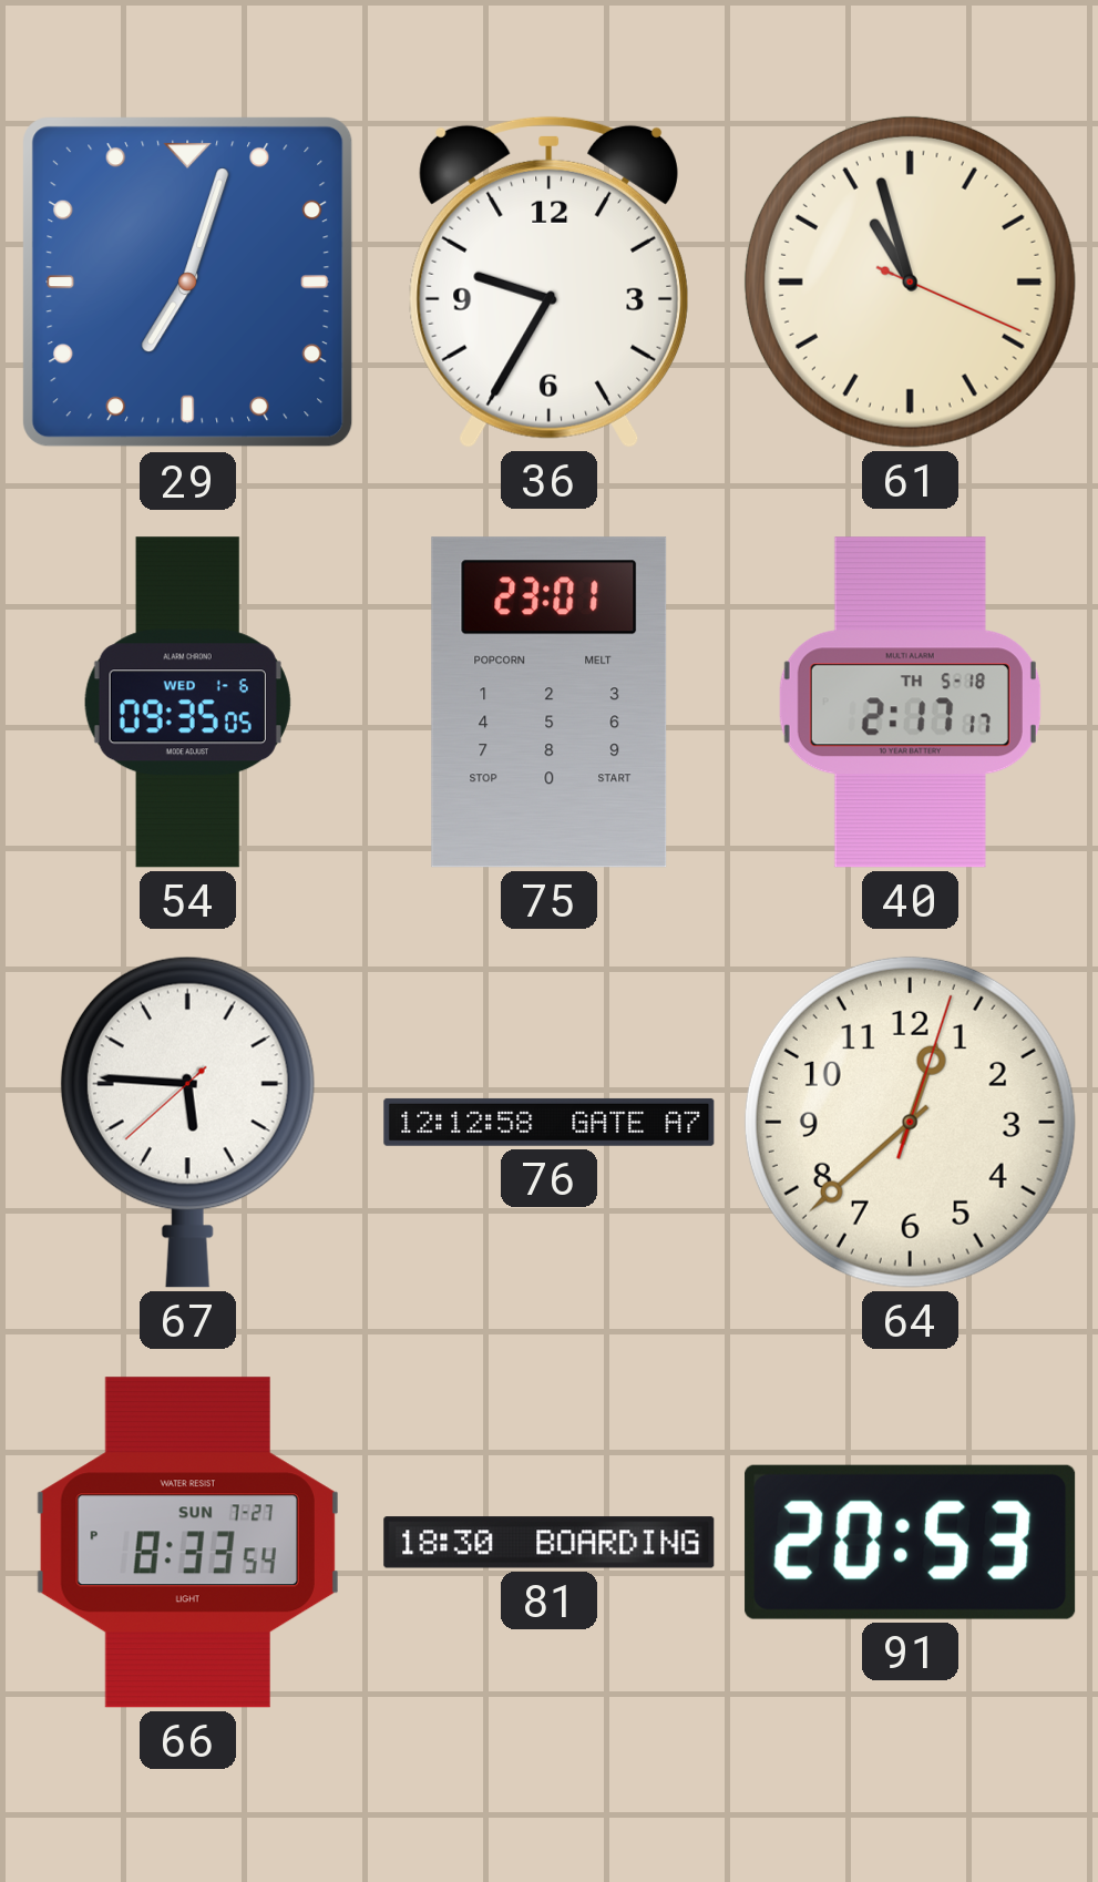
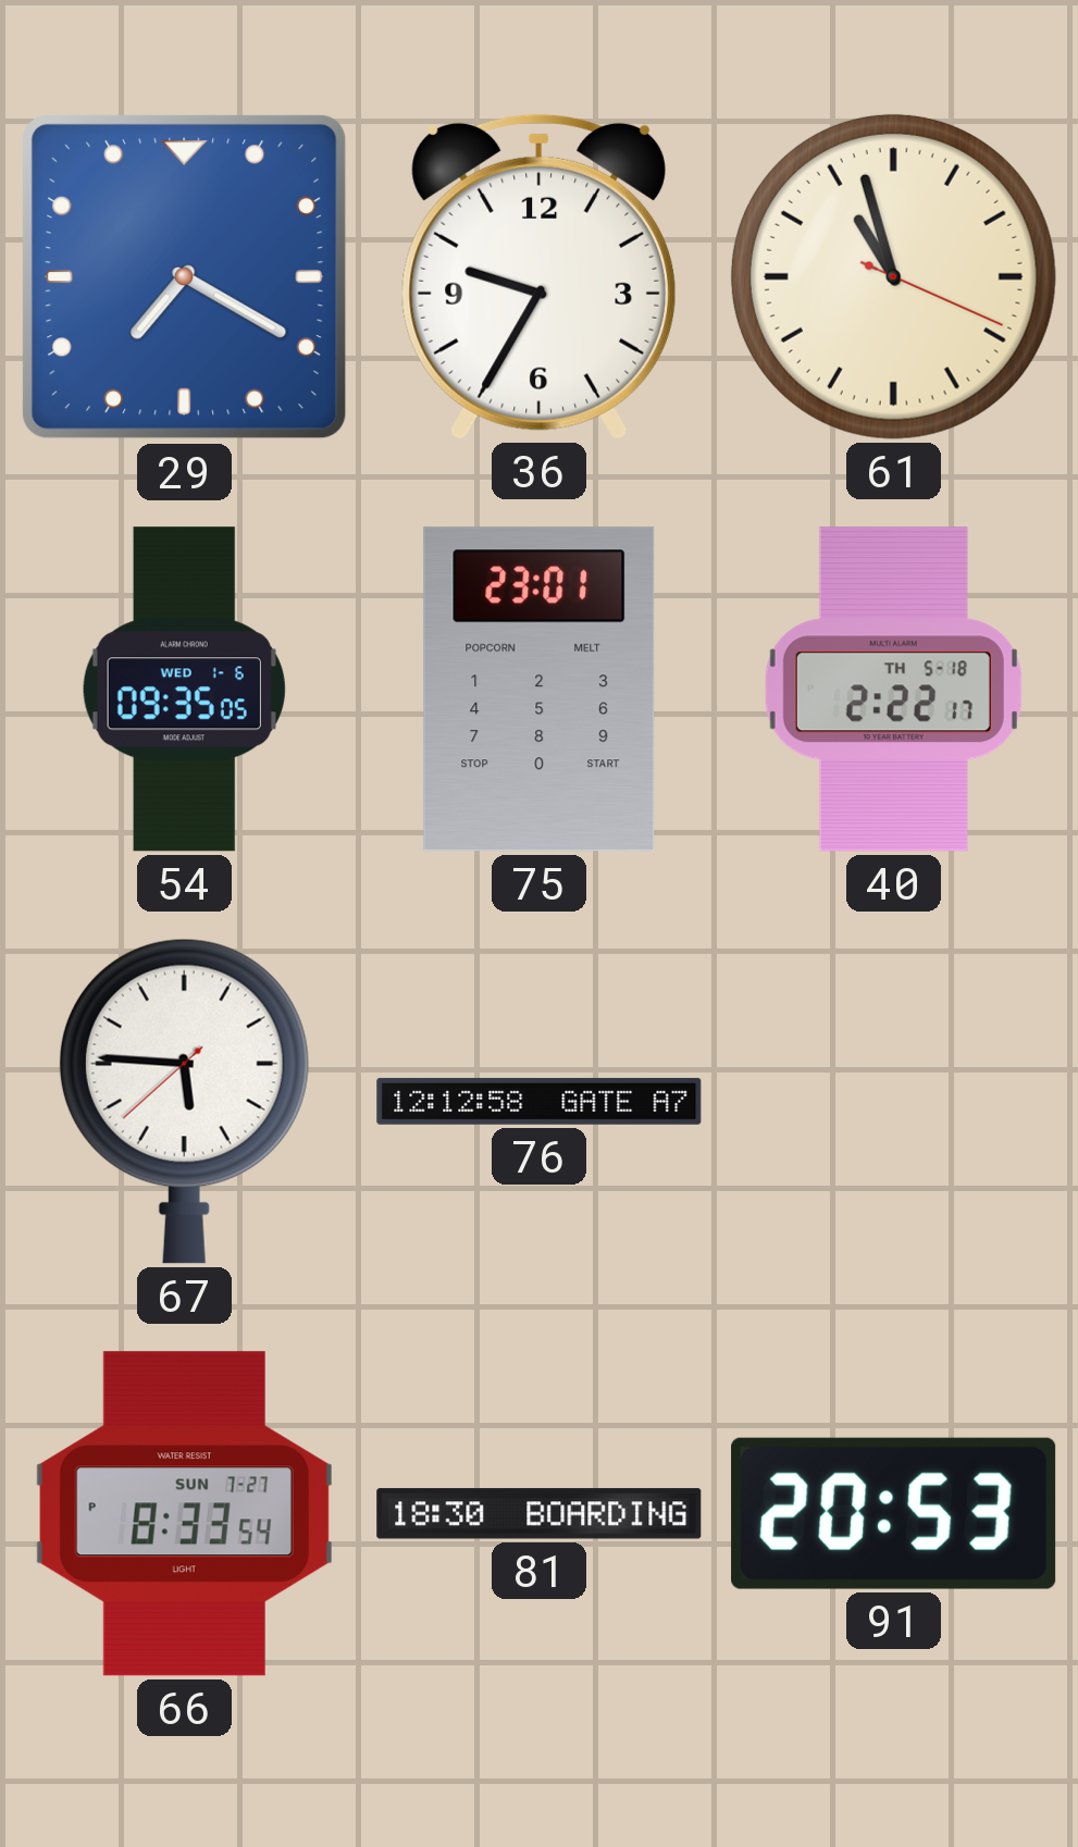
29: 7:03 -> 7:20 (185, 277)
40: 2:17 -> 2:22 (893, 690)
64: 12:38 -> none (910, 1122)
